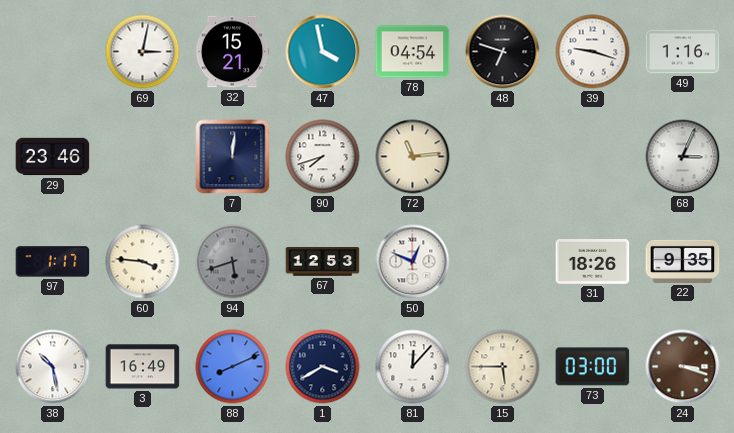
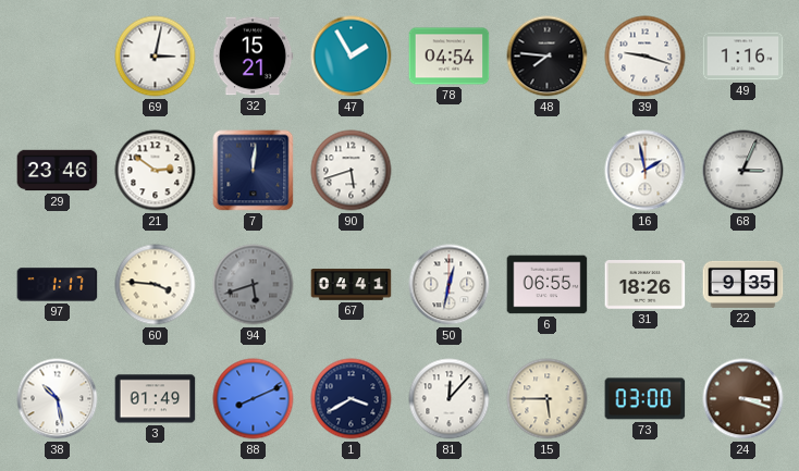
47: 3:58 -> 1:55 (352, 57)
48: 6:48 -> 7:46 (548, 57)
21: none -> 2:51 (156, 171)
90: 7:42 -> 5:42 (352, 171)
72: 11:14 -> none (413, 157)
16: none -> 1:58 (646, 171)
67: 12:53 -> 04:41 (352, 285)
50: 12:49 -> 12:32 (450, 285)
6: none -> 06:55 (548, 285)
3: 16:49 -> 01:49 (156, 399)
